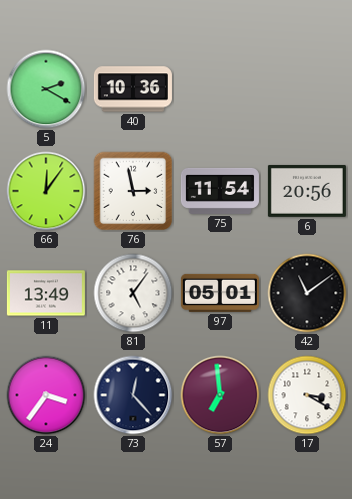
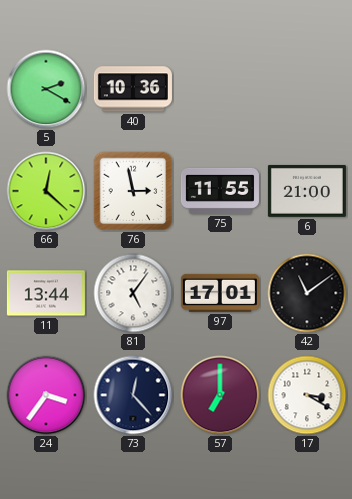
66: 12:06 -> 12:22 (46, 191)
75: 11:54 -> 11:55 (220, 191)
6: 20:56 -> 21:00 (307, 191)
11: 13:49 -> 13:44 (46, 293)
97: 05:01 -> 17:01 (220, 293)
57: 6:59 -> 7:00 (220, 395)
